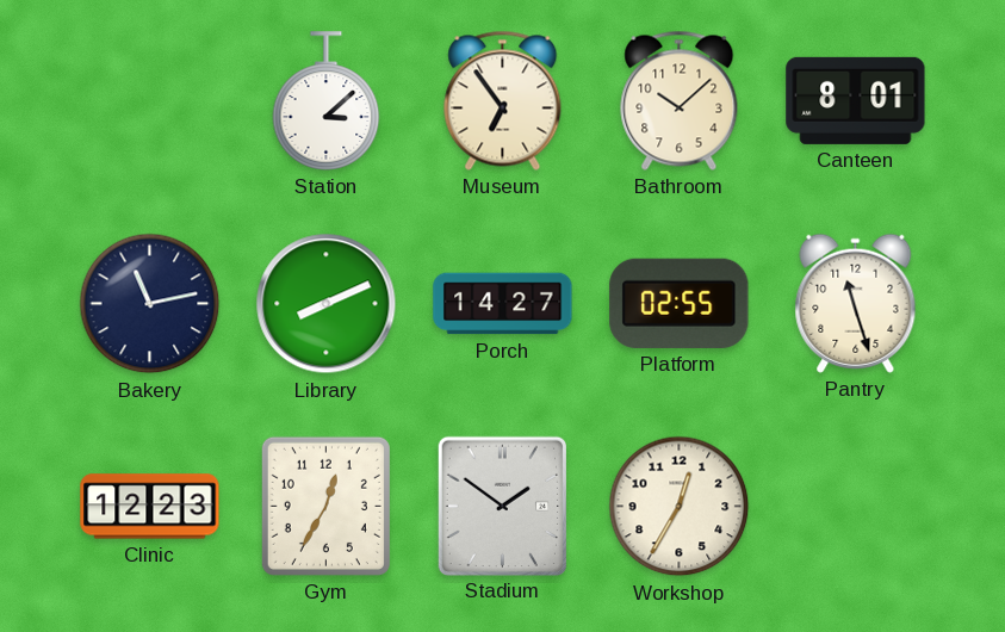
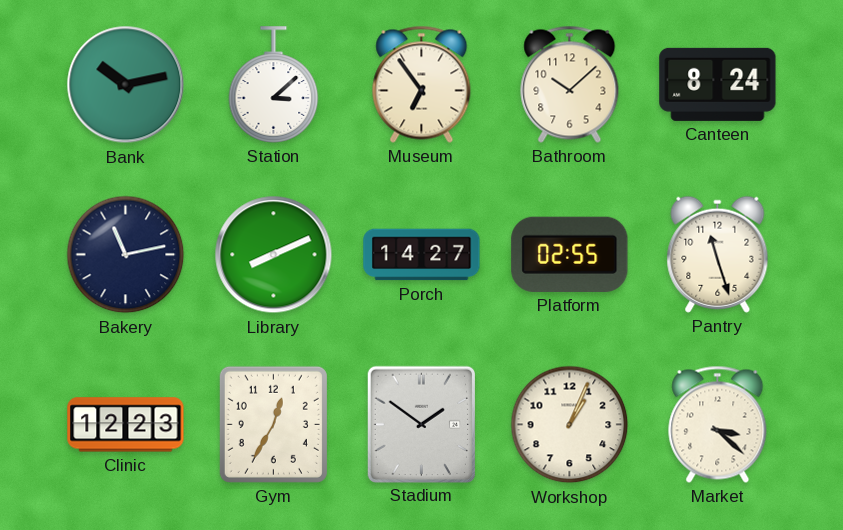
Bank: none -> 10:13 (126, 85)
Canteen: 8:01 -> 8:24 (718, 84)
Workshop: 12:35 -> 1:04 (570, 425)
Market: none -> 3:22 (718, 424)
